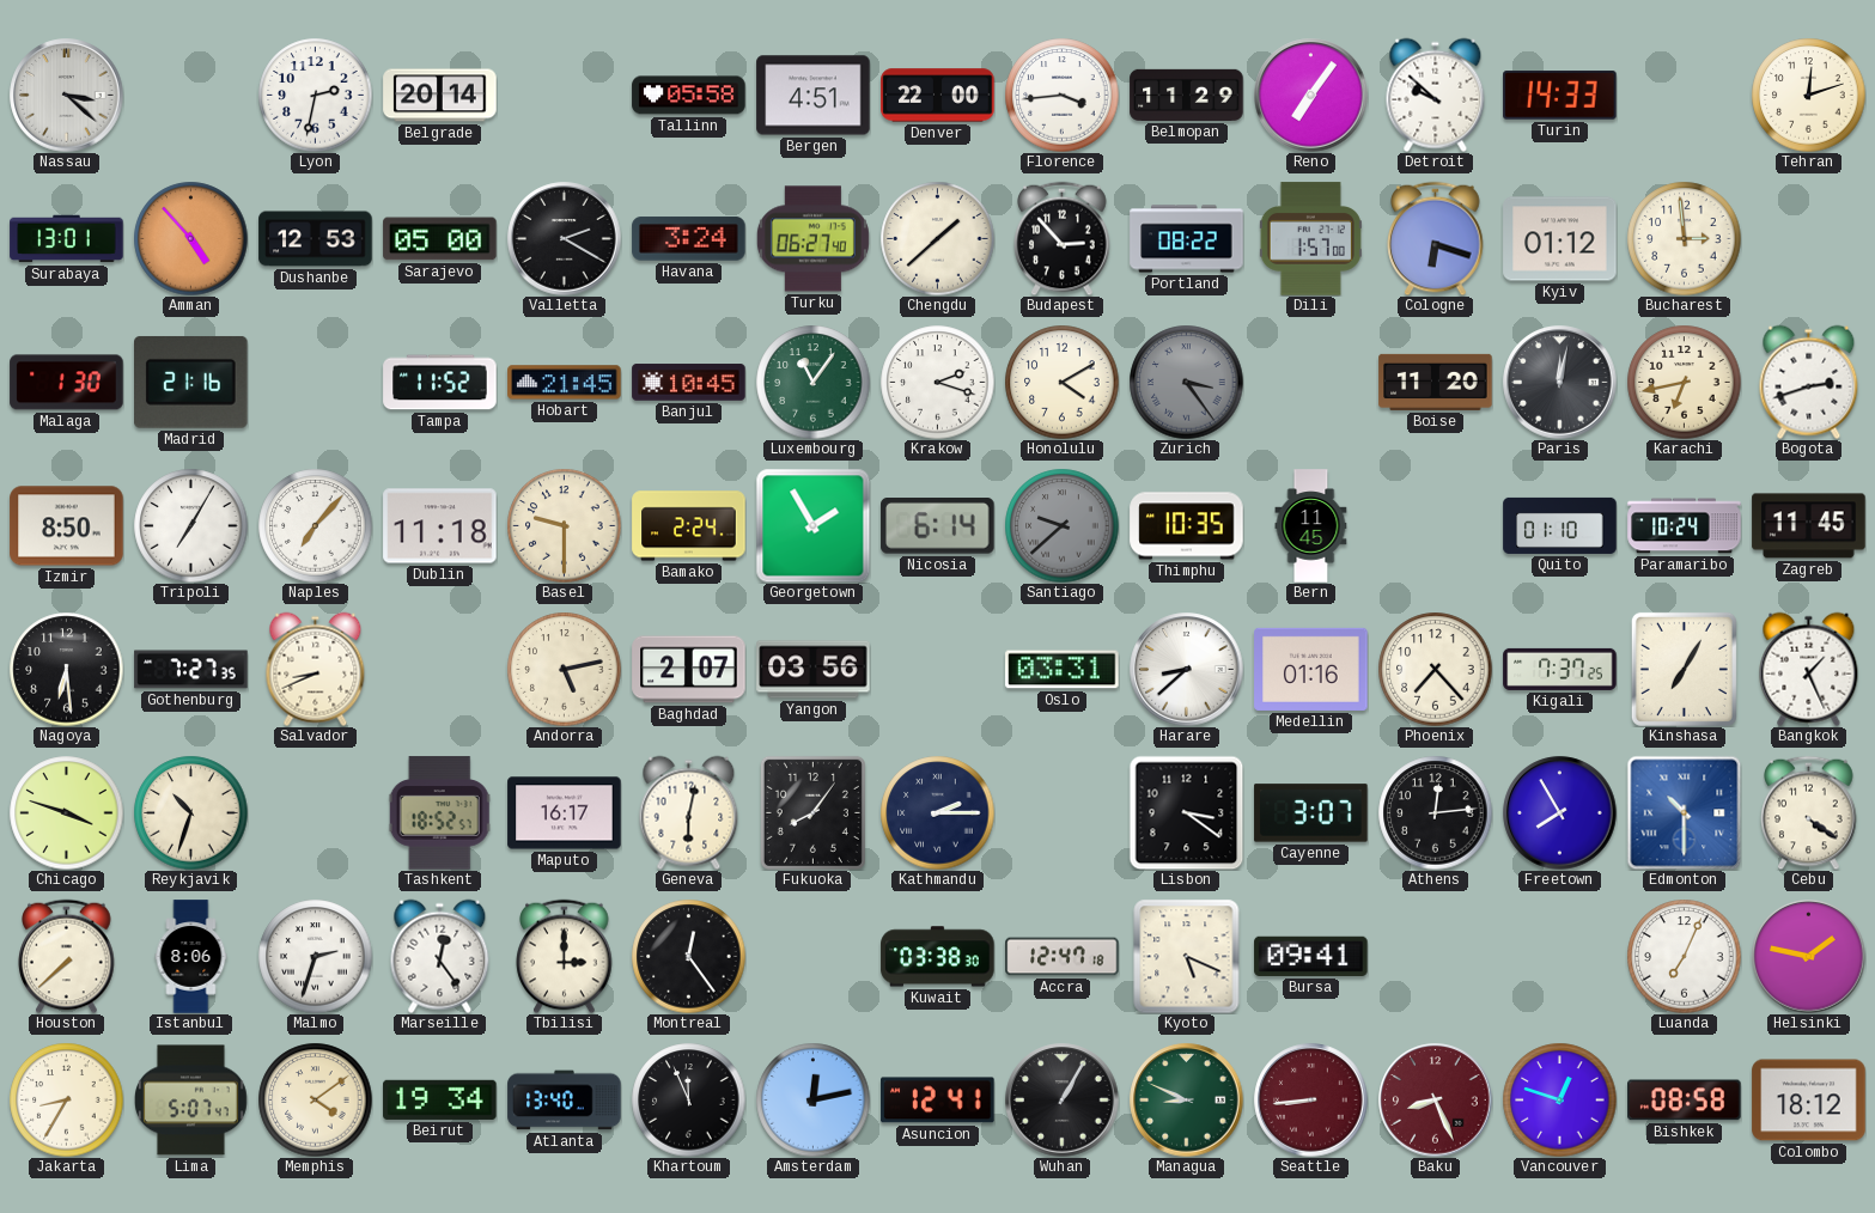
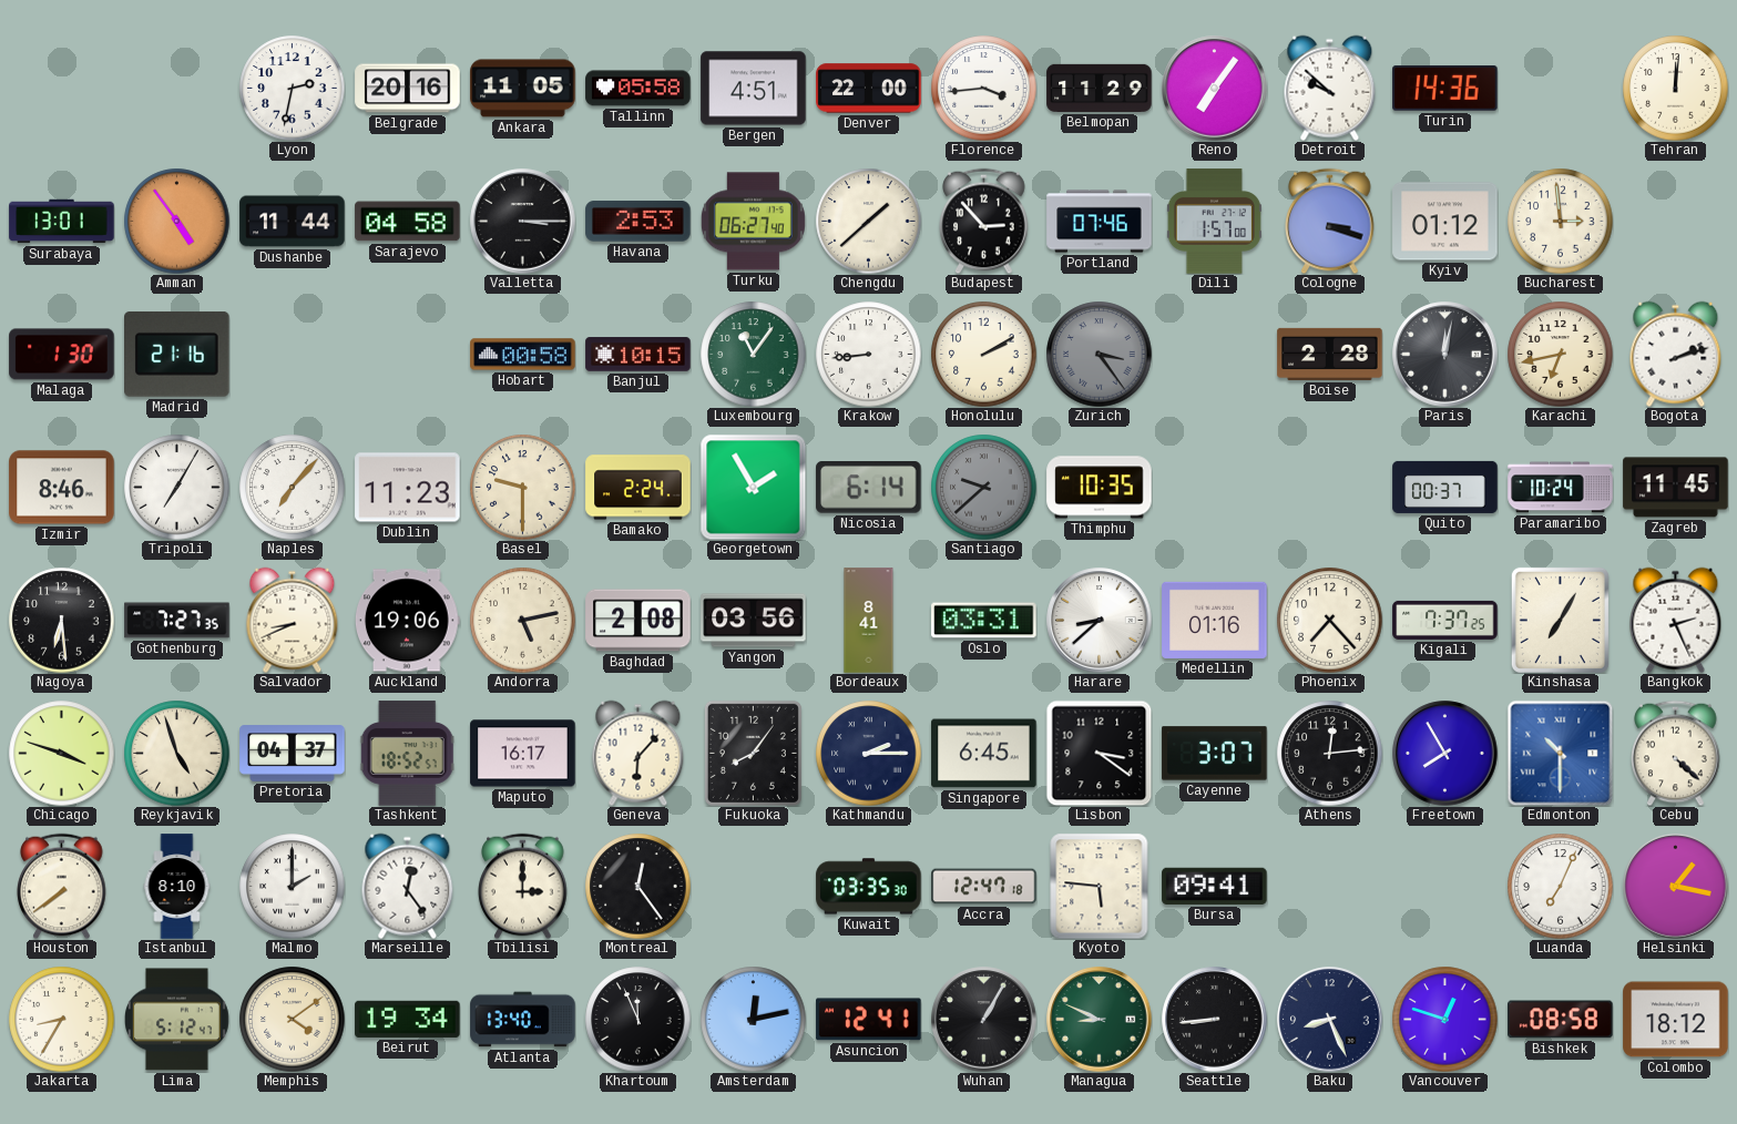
Nassau: 3:22 -> none (67, 96)
Belgrade: 20:14 -> 20:16 (408, 89)
Ankara: none -> 11:05 (523, 89)
Turin: 14:33 -> 14:36 (1445, 89)
Tehran: 12:12 -> 12:01 (1675, 88)
Amman: 4:53 -> 4:54 (176, 221)
Dushanbe: 12:53 -> 11:44 (293, 222)
Sarajevo: 05:00 -> 04:58 (408, 222)
Valletta: 2:20 -> 3:15 (523, 222)
Havana: 3:24 -> 2:53 (638, 222)
Portland: 08:22 -> 07:46 (1100, 222)
Cologne: 6:18 -> 3:18 (1330, 221)
Tampa: 11:52 -> none (440, 383)
Hobart: 21:45 -> 00:58 (523, 355)
Banjul: 10:45 -> 10:15 (638, 355)
Krakow: 2:18 -> 8:44 (868, 354)
Honolulu: 4:10 -> 2:10 (983, 354)
Boise: 11:20 -> 2:28 (1330, 354)
Bogota: 2:42 -> 2:12 (1676, 354)
Izmir: 8:50 -> 8:46 (62, 488)
Dublin: 11:18 -> 11:23 (408, 488)
Bern: 11:45 -> none (1311, 526)
Quito: 01:10 -> 00:37 (1445, 487)
Auckland: none -> 19:06 (408, 621)
Baghdad: 2:07 -> 2:08 (638, 621)
Bordeaux: none -> 8:41 (869, 621)
Bangkok: 1:26 -> 2:26 (1676, 620)
Reykjavik: 10:33 -> 4:57 (176, 753)
Pretoria: none -> 04:37 (293, 754)
Geneva: 6:02 -> 6:07 (638, 753)
Singapore: none -> 6:45 (984, 754)
Cebu: 4:21 -> 4:22 (1676, 753)
Houston: 7:38 -> 7:39 (62, 886)
Istanbul: 8:06 -> 8:10 (177, 887)
Malmo: 2:33 -> 2:00 (292, 886)
Kuwait: 03:38 -> 03:35 (869, 887)
Kyoto: 5:19 -> 5:46 (1100, 886)
Helsinki: 1:47 -> 1:17 (1676, 887)
Lima: 5:07 -> 5:12 (177, 1020)
Seattle dial: burgundy -> black (1215, 1020)
Baku dial: burgundy -> navy (1330, 1020)
